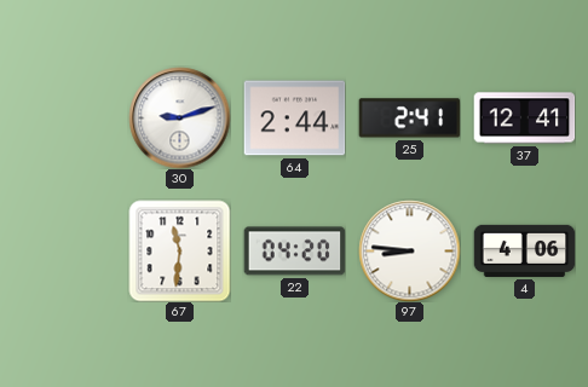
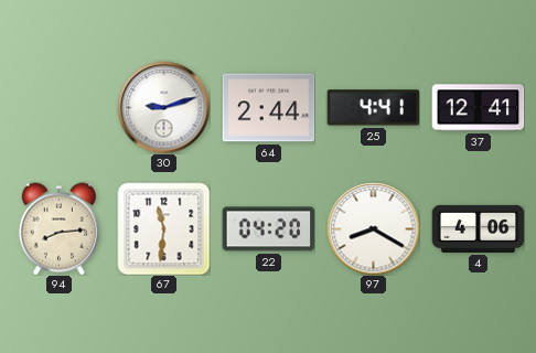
25: 2:41 -> 4:41 (373, 108)
94: none -> 8:14 (58, 228)
97: 8:46 -> 8:20 (373, 228)
